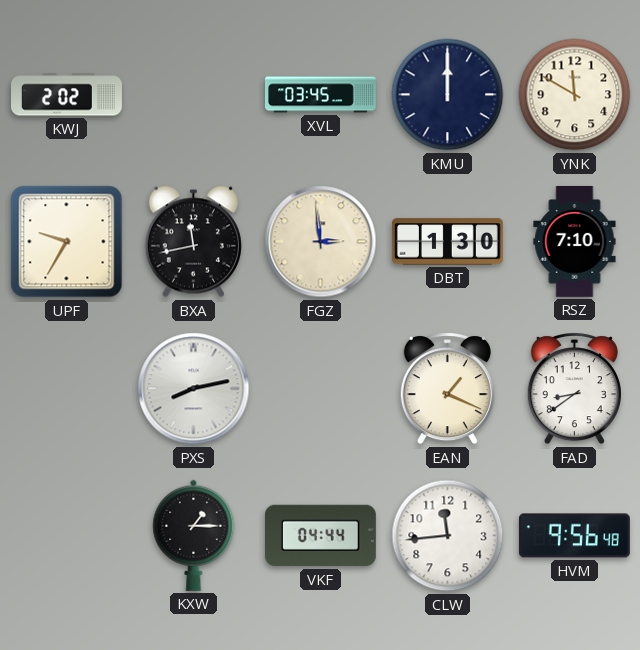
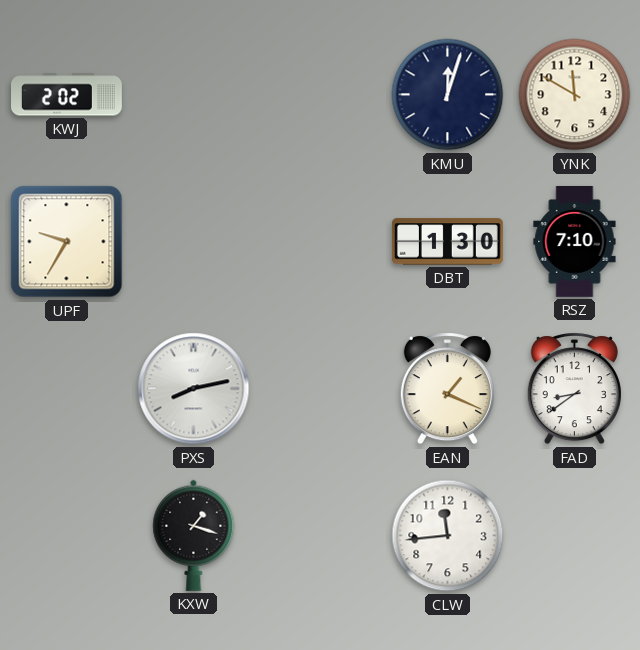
XVL: 03:45 -> none (321, 95)
KMU: 12:00 -> 12:03 (448, 95)
BXA: 11:43 -> none (193, 242)
FGZ: 2:59 -> none (321, 242)
KXW: 1:15 -> 1:18 (194, 535)
VKF: 04:44 -> none (320, 536)
HVM: 9:56 -> none (574, 536)
